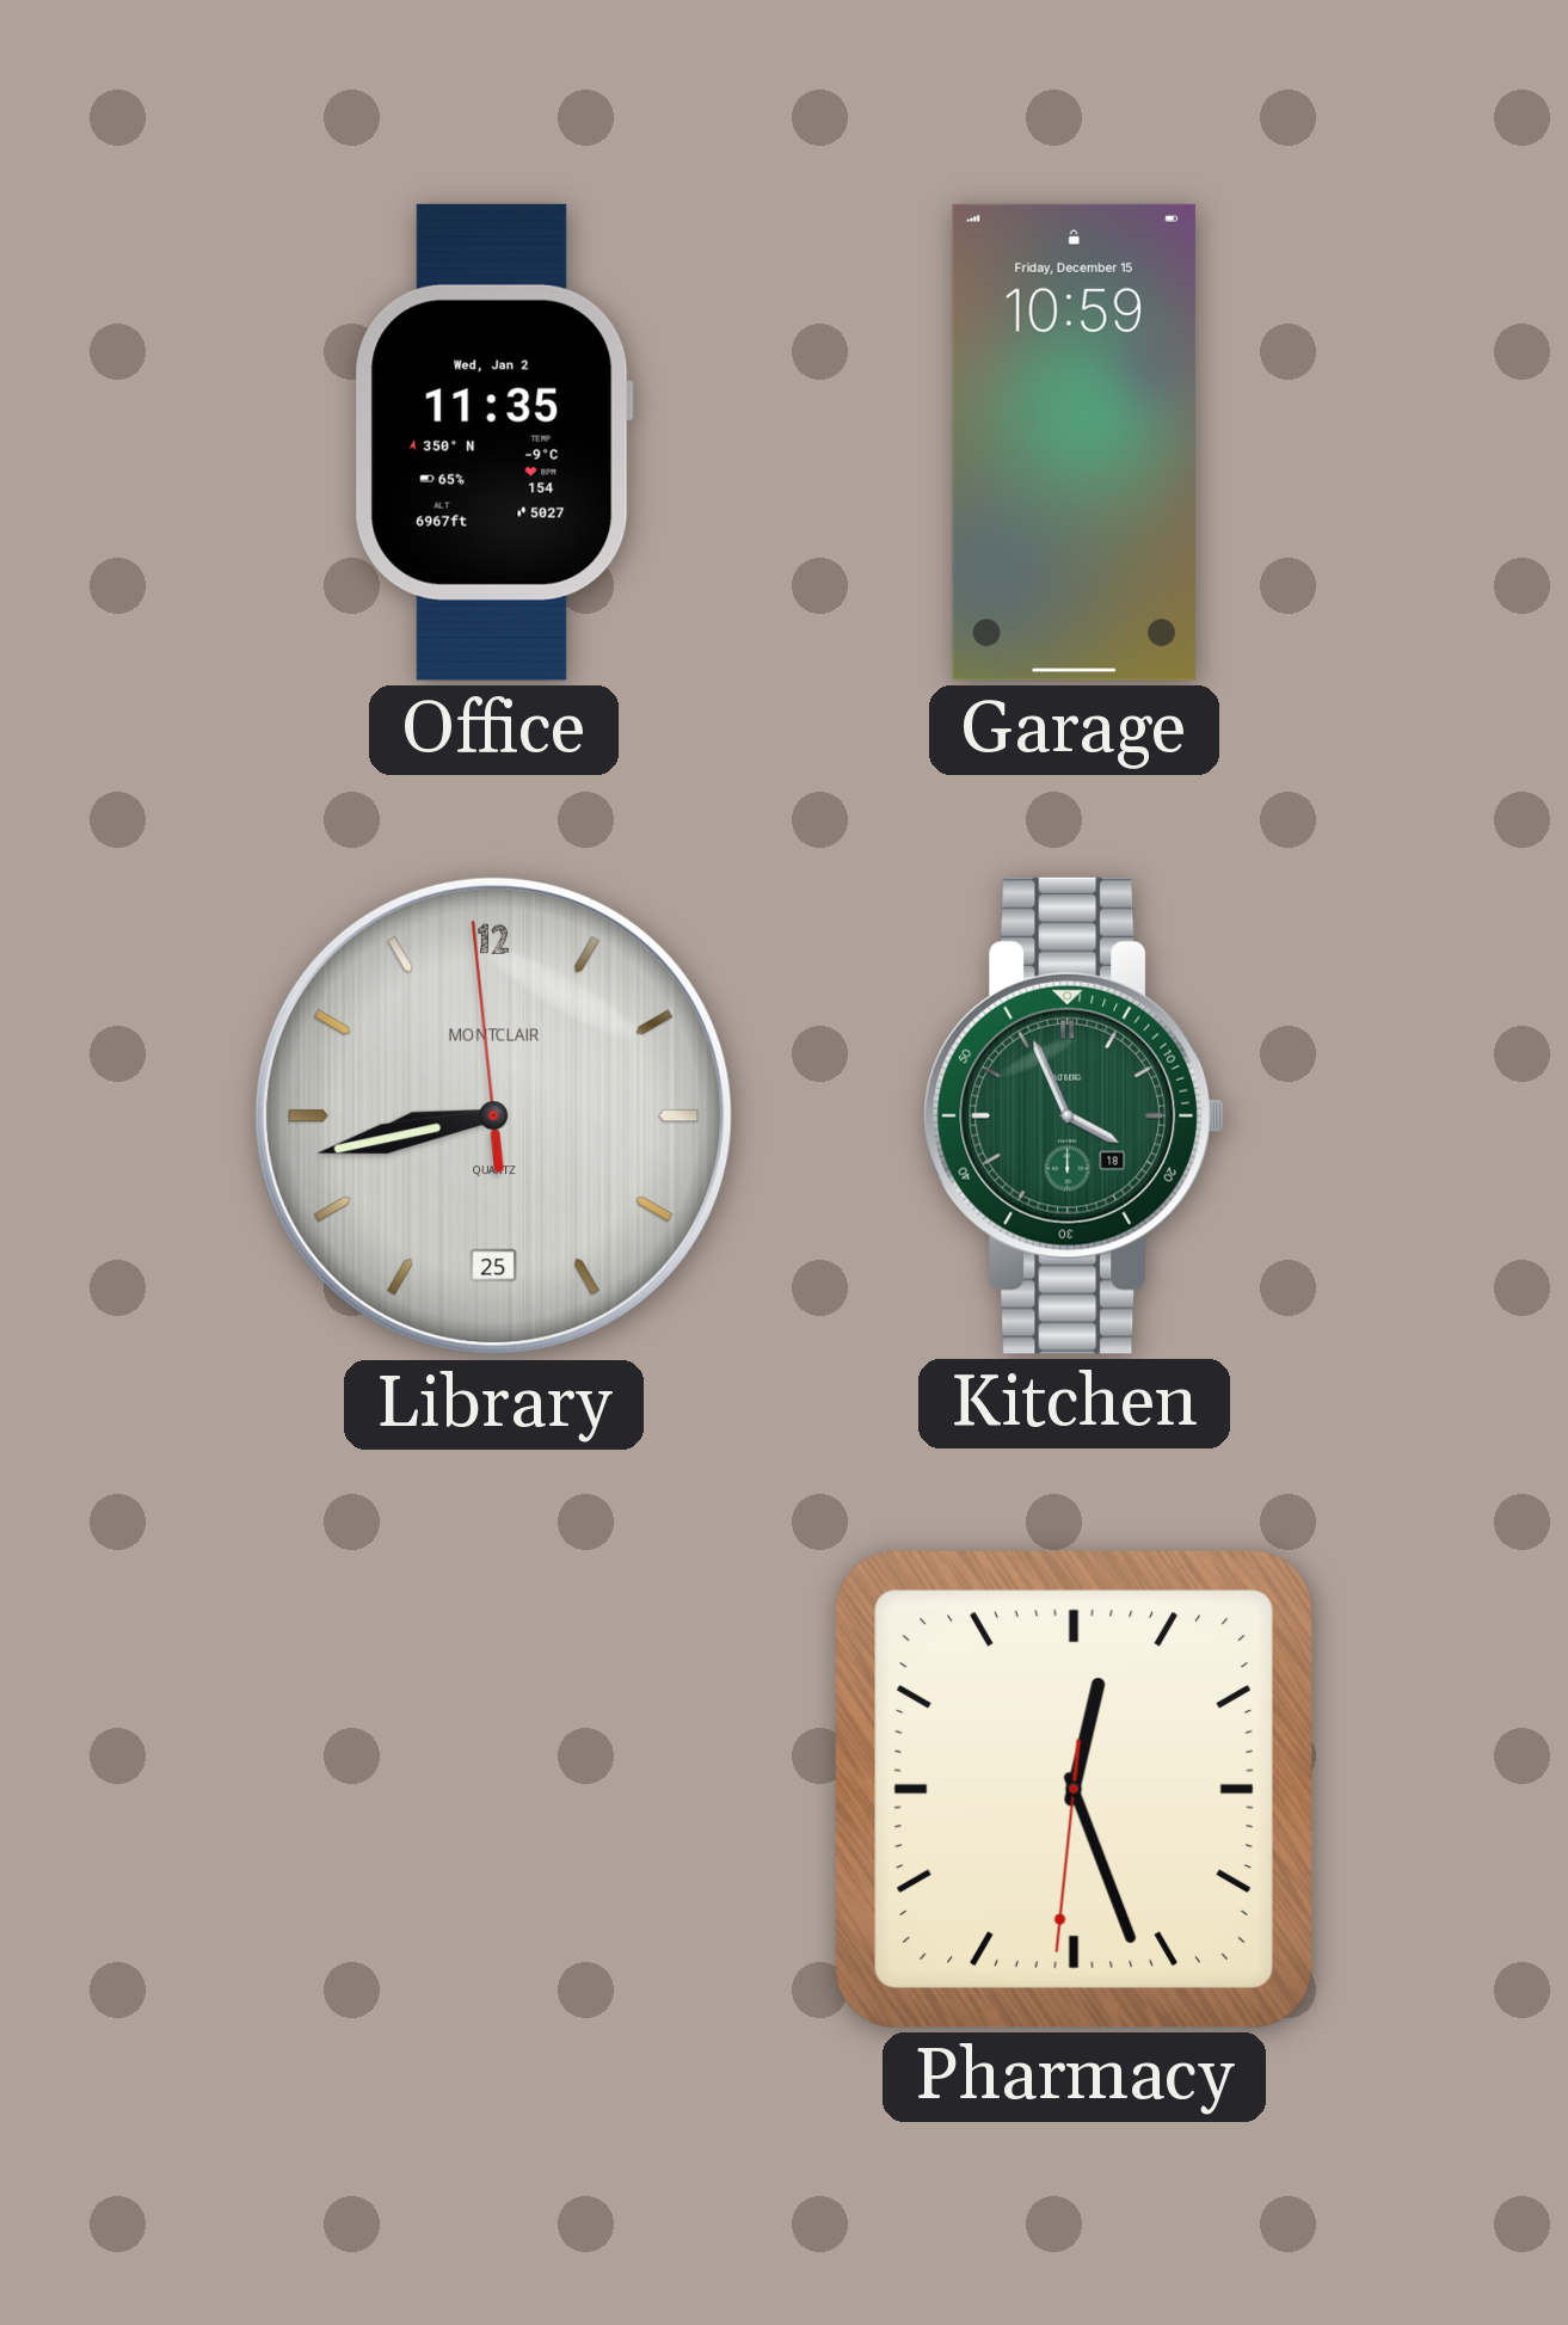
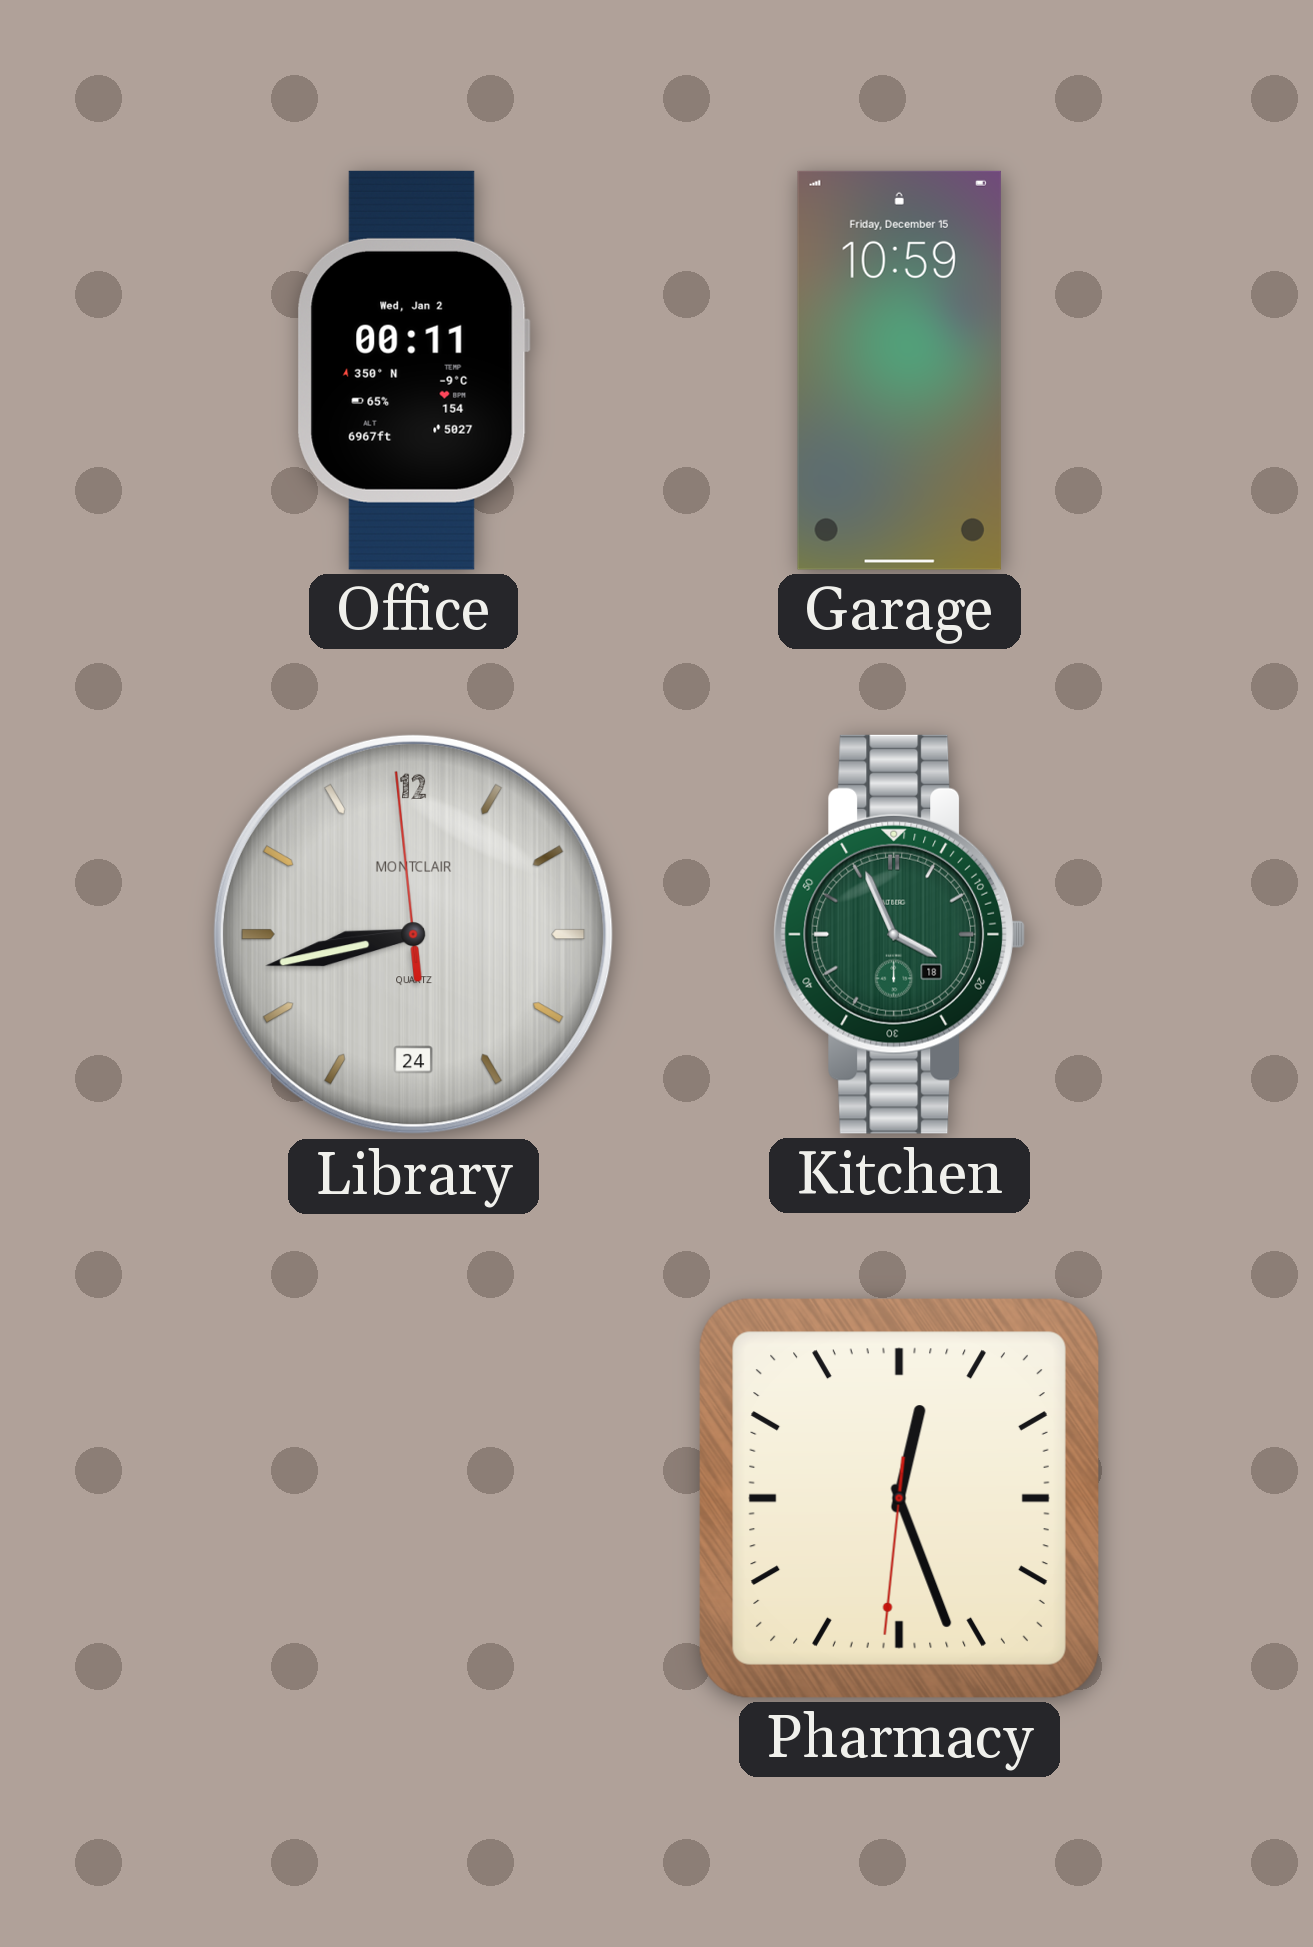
Office: 11:35 -> 00:11 (413, 370)
Library date: 25 -> 24 (413, 934)
